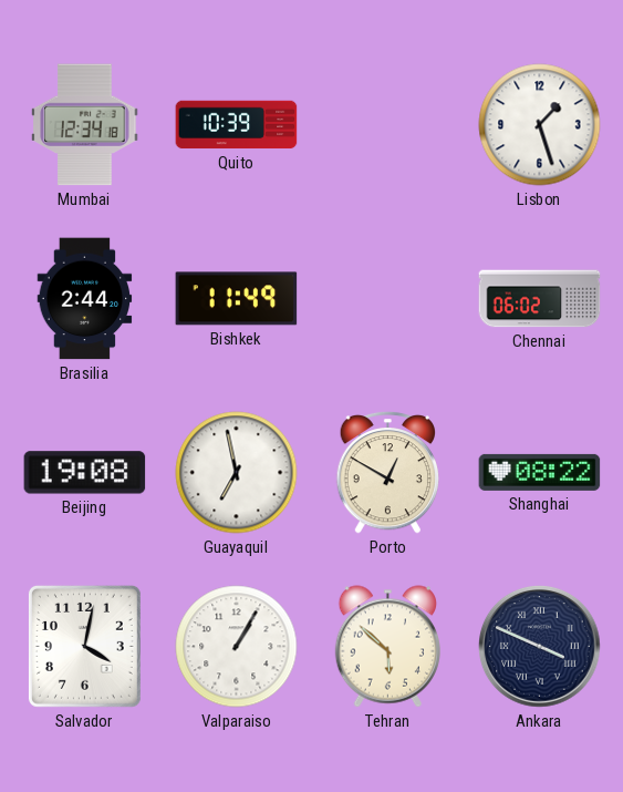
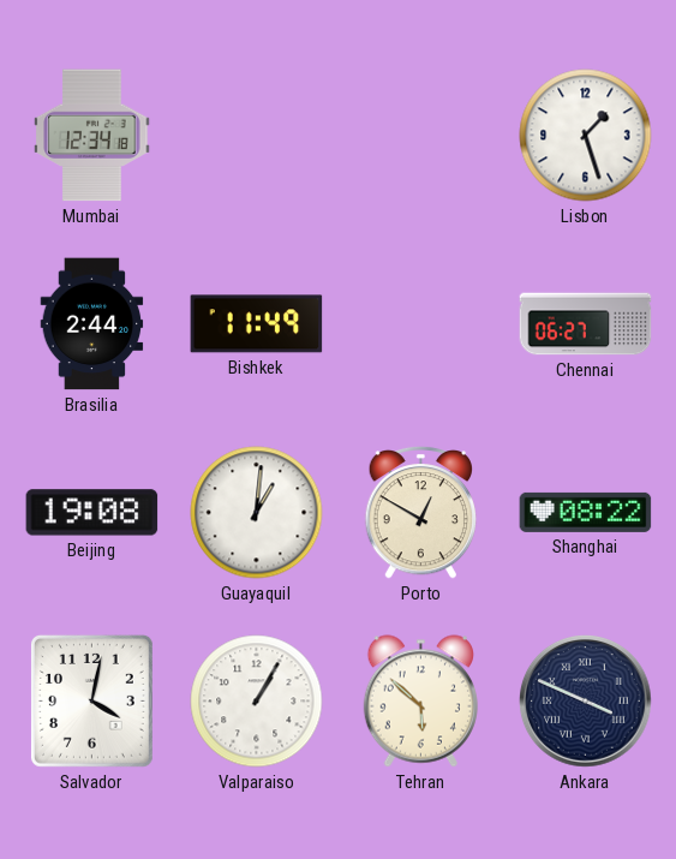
Quito: 10:39 -> none (237, 125)
Chennai: 06:02 -> 06:27 (586, 324)
Guayaquil: 6:58 -> 1:01 (257, 513)
